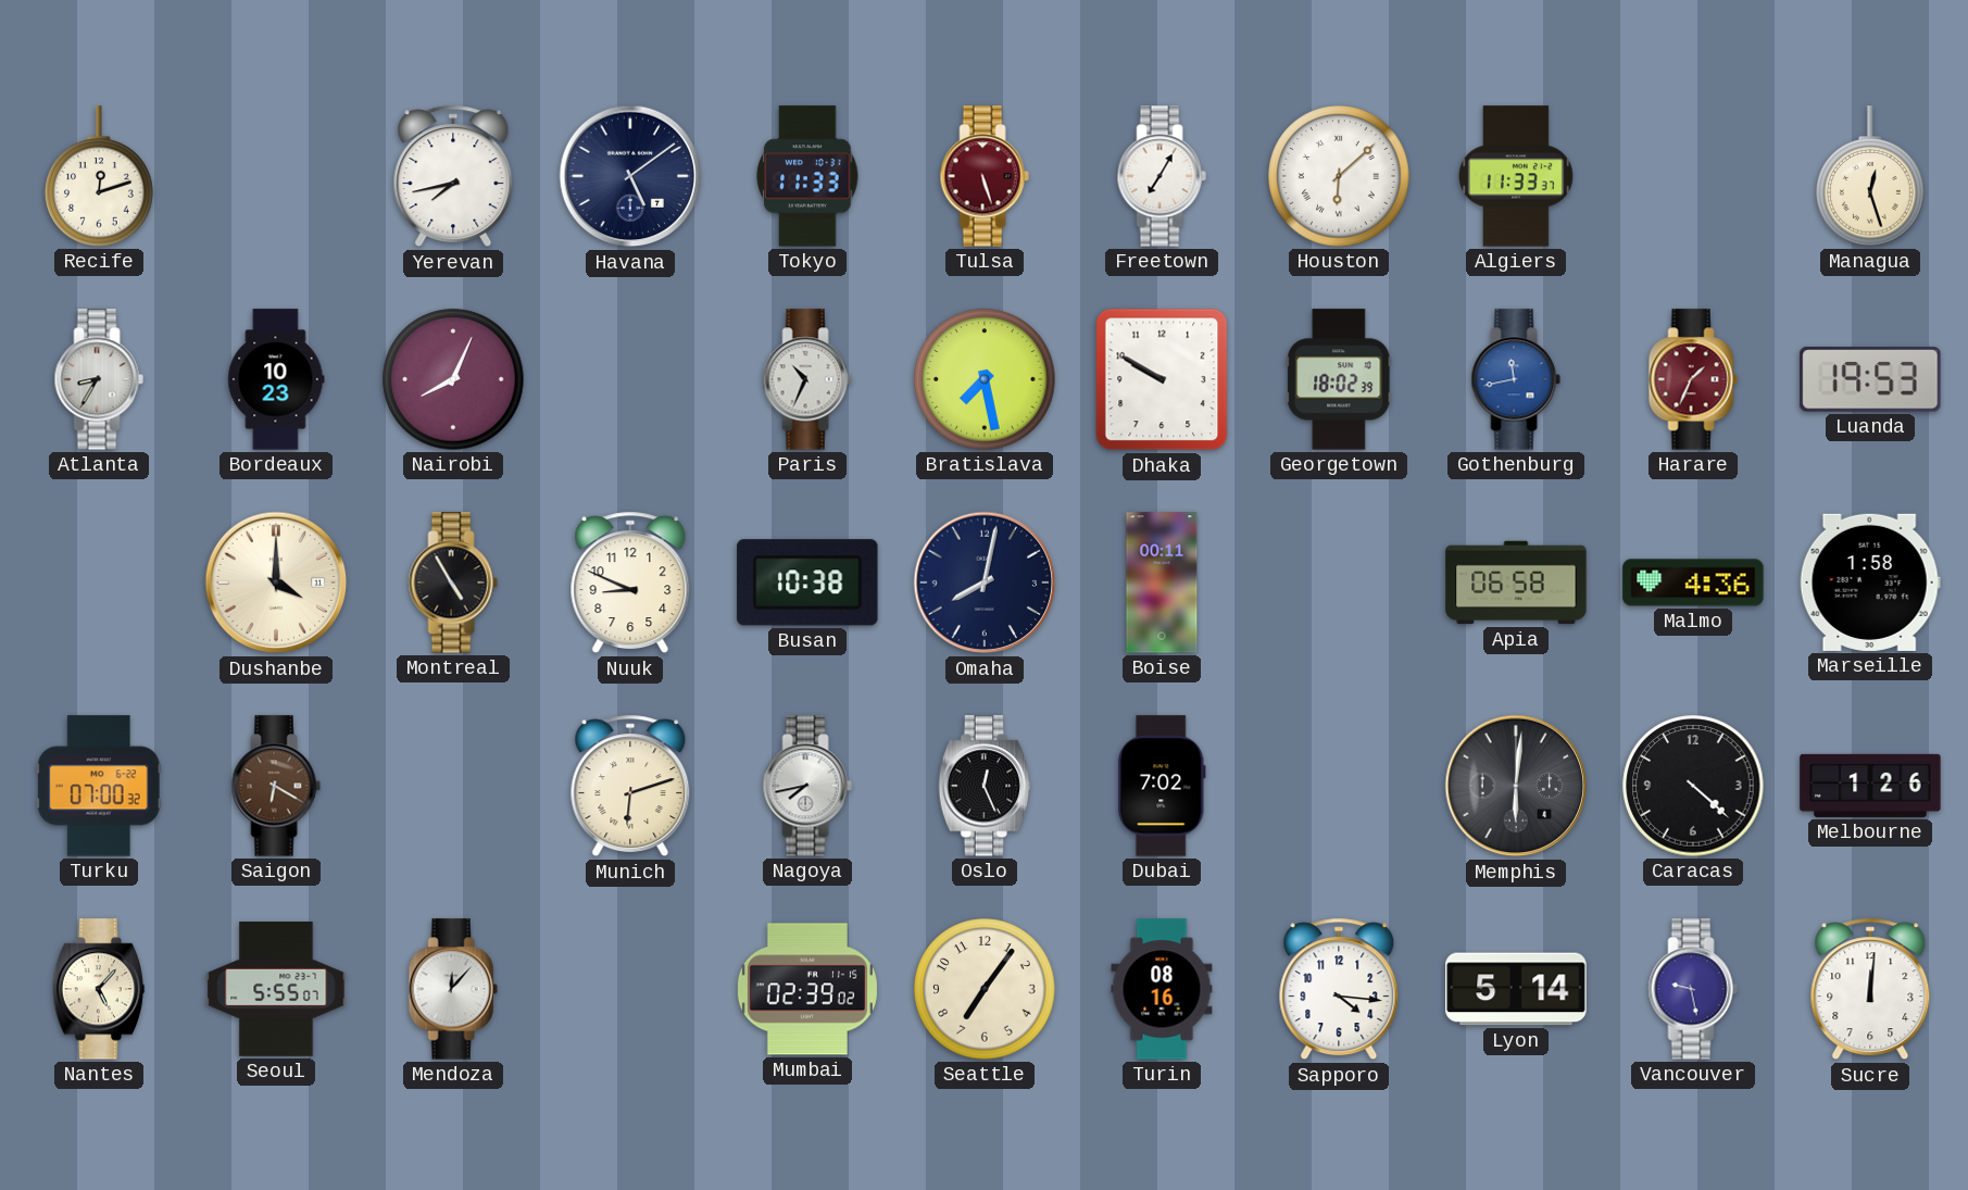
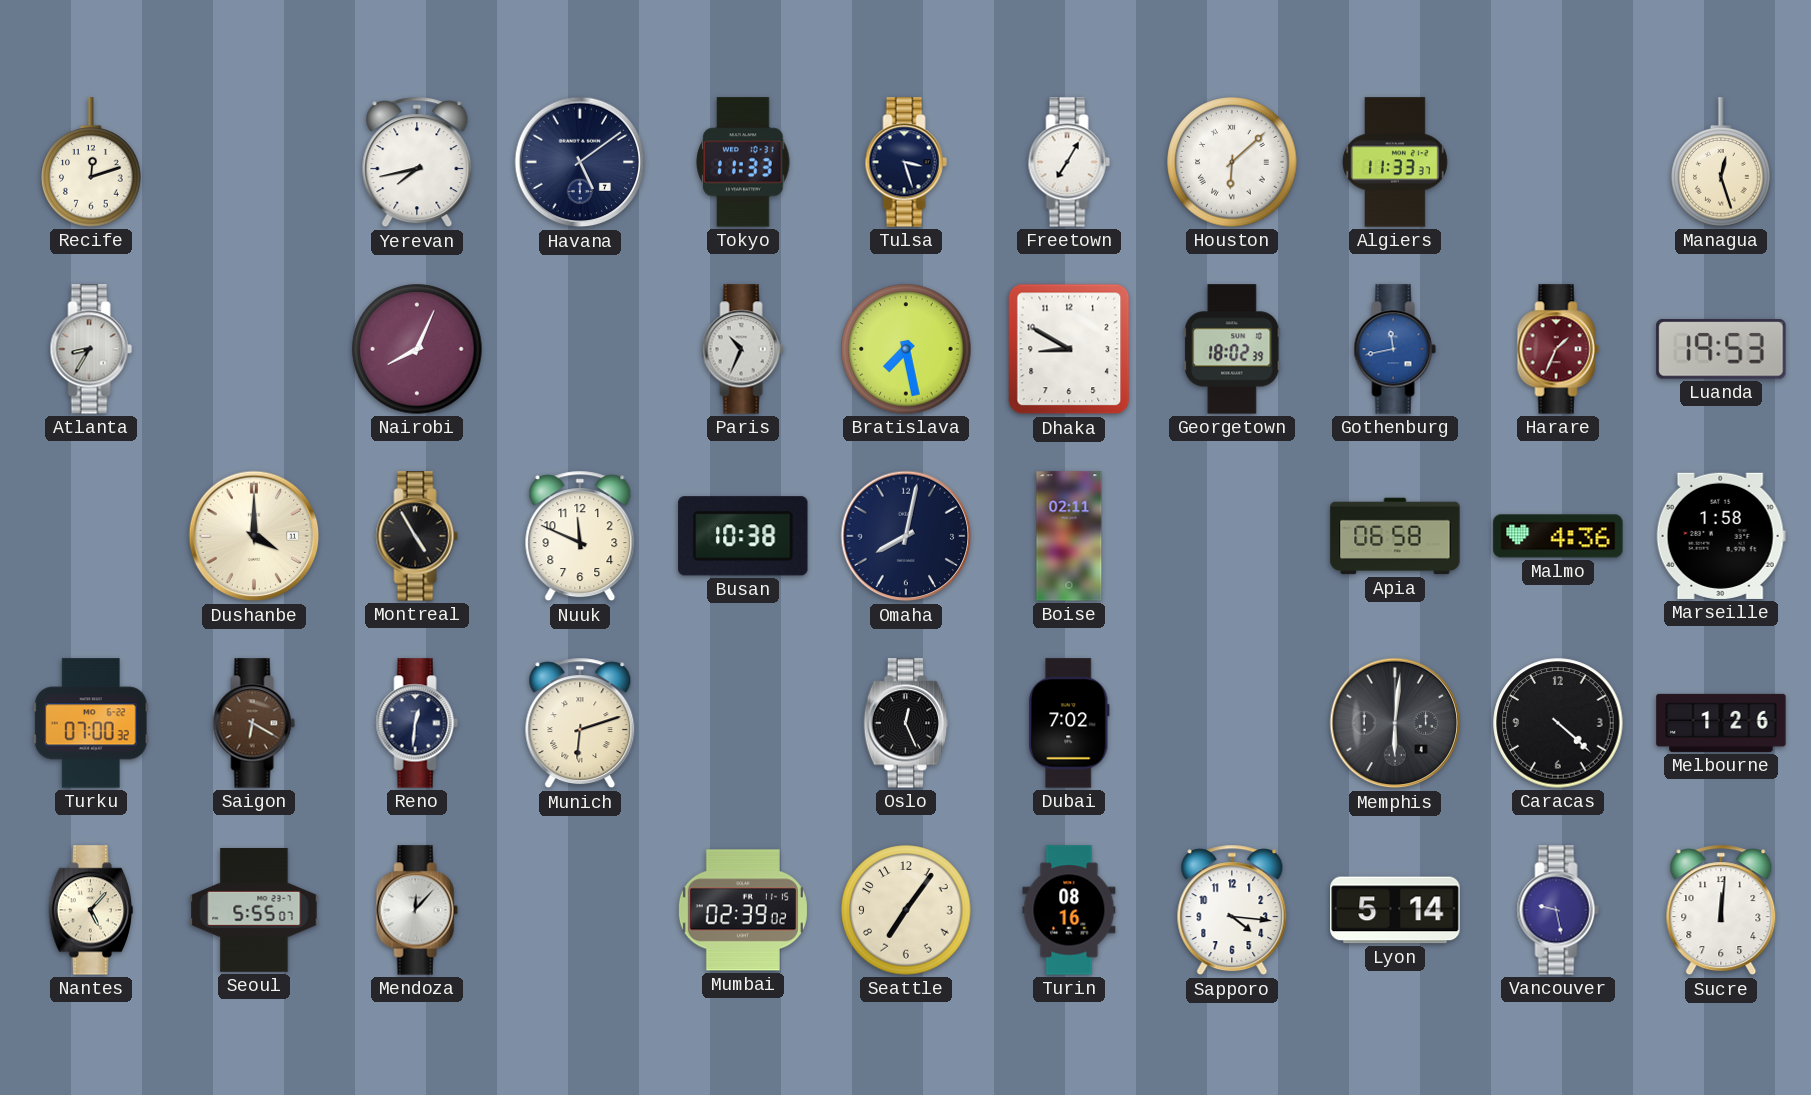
Tulsa: 5:27 -> 3:27 (906, 162)
Tulsa dial: burgundy -> navy (906, 162)
Bordeaux: 10:23 -> none (276, 379)
Dhaka: 9:50 -> 8:50 (1069, 349)
Nuuk: 8:49 -> 11:49 (580, 536)
Boise: 00:11 -> 02:11 (1069, 536)
Reno: none -> 12:31 (417, 723)
Nagoya: 7:43 -> none (807, 786)
